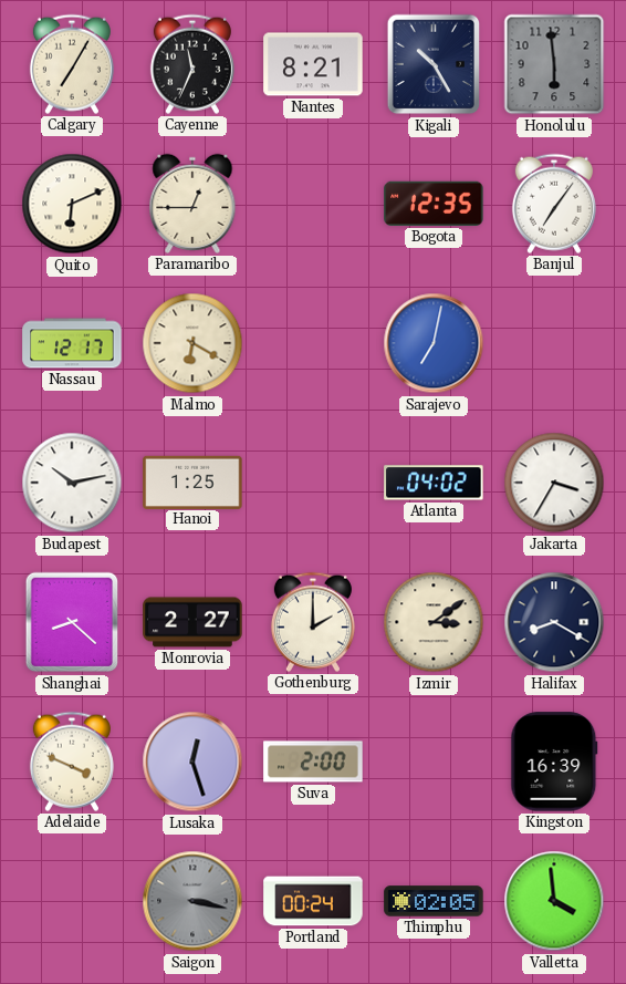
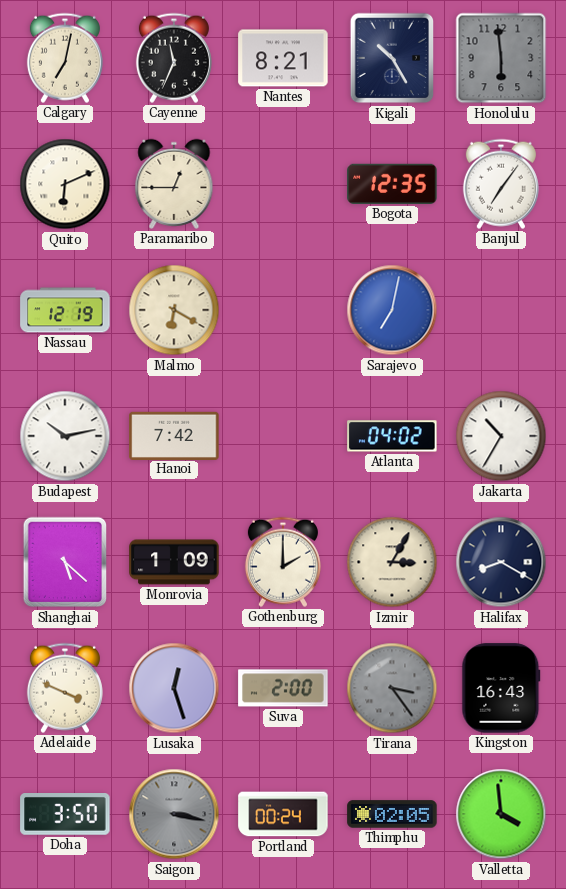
Calgary: 7:05 -> 7:02 (65, 58)
Nassau: 12:17 -> 12:19 (65, 310)
Hanoi: 1:25 -> 7:42 (174, 435)
Jakarta: 3:35 -> 10:35 (501, 436)
Shanghai: 8:22 -> 5:22 (65, 562)
Monrovia: 2:27 -> 1:09 (174, 562)
Izmir: 3:09 -> 3:05 (392, 562)
Tirana: none -> 3:24 (392, 688)
Kingston: 16:39 -> 16:43 (501, 688)
Doha: none -> 3:50 (65, 815)
